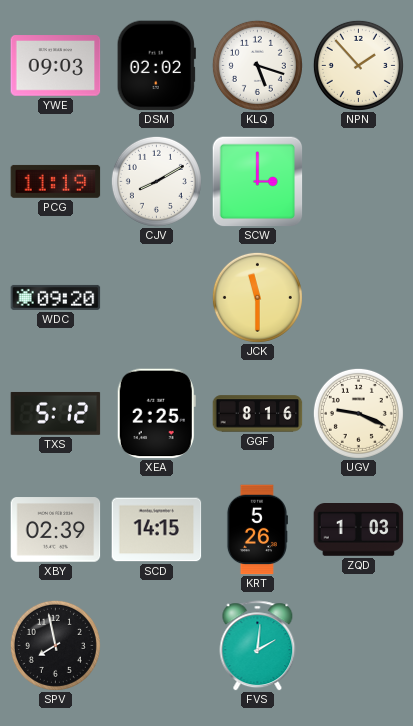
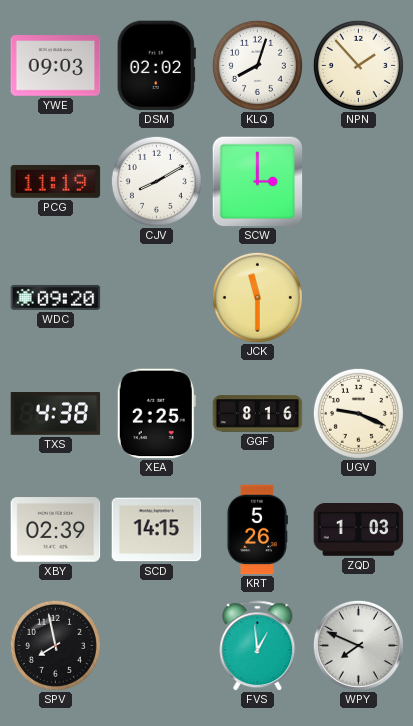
KLQ: 5:18 -> 8:03 (257, 65)
TXS: 5:12 -> 4:38 (56, 413)
FVS: 2:01 -> 12:59 (258, 646)
WPY: none -> 7:49 (358, 645)
